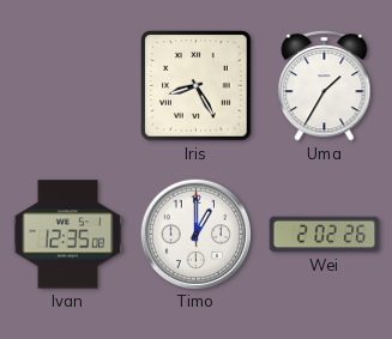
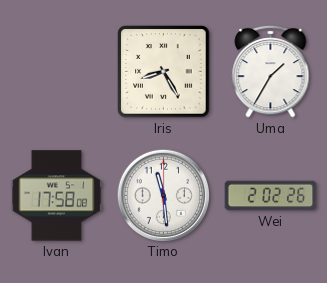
Ivan: 12:35 -> 17:58 (57, 196)
Timo: 1:00 -> 11:29 (163, 195)
